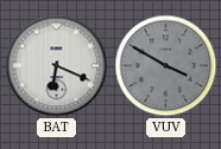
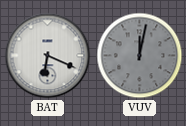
VUV: 3:50 -> 12:02 (140, 56)
